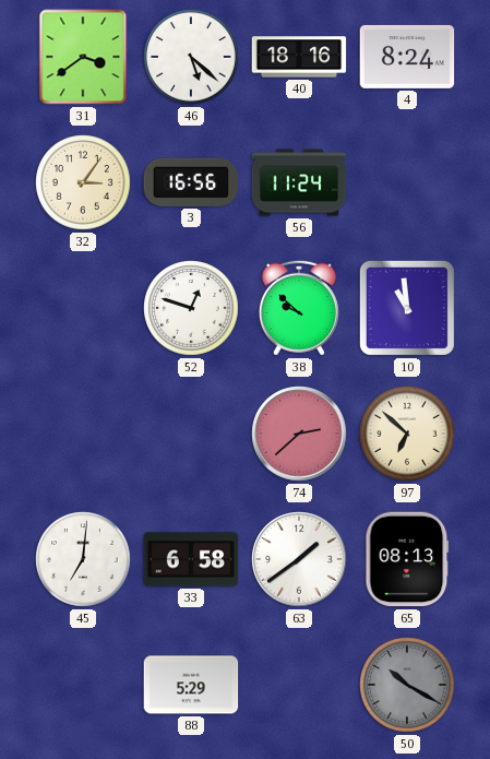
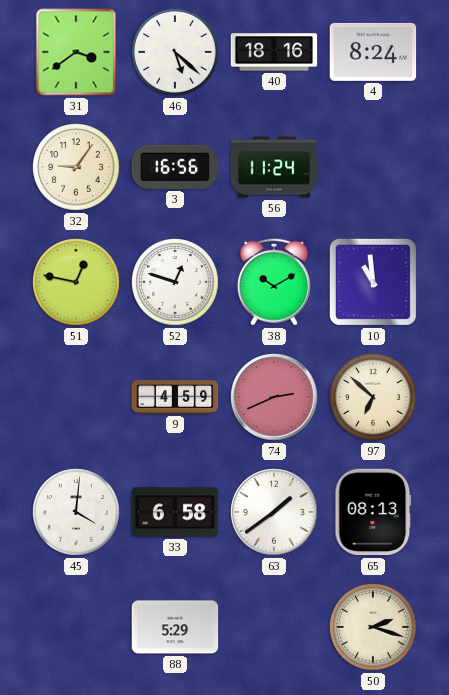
32: 3:06 -> 9:06 (76, 167)
51: none -> 12:47 (76, 282)
38: 9:52 -> 10:10 (274, 282)
9: none -> 4:59 (175, 397)
74: 2:38 -> 2:41 (274, 397)
45: 7:01 -> 4:01 (76, 512)
50: 10:20 -> 2:18 (373, 627)
50 dial: grey -> cream (373, 627)
